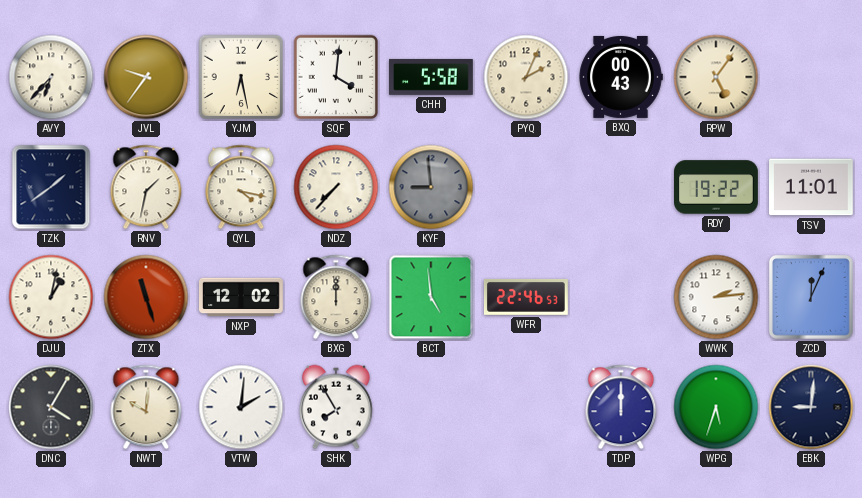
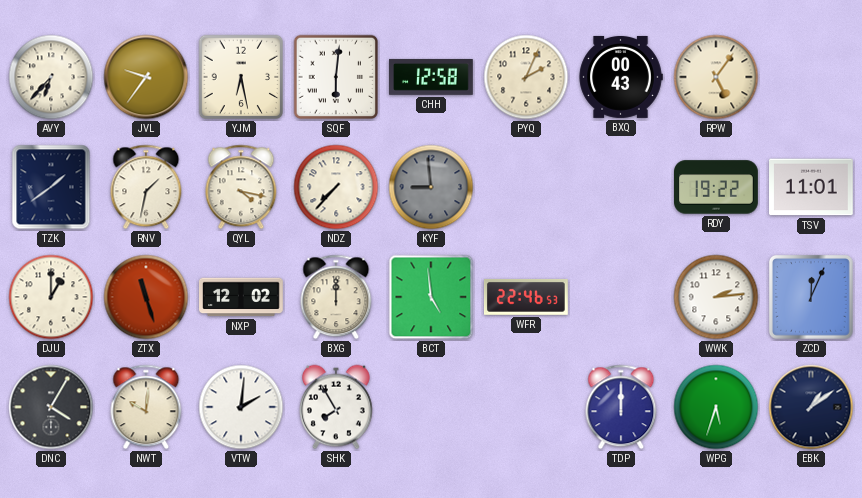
SQF: 4:01 -> 6:01 (336, 77)
CHH: 5:58 -> 12:58 (432, 77)
DJU: 1:02 -> 1:00 (51, 297)
EBK: 9:01 -> 1:09 (811, 407)
